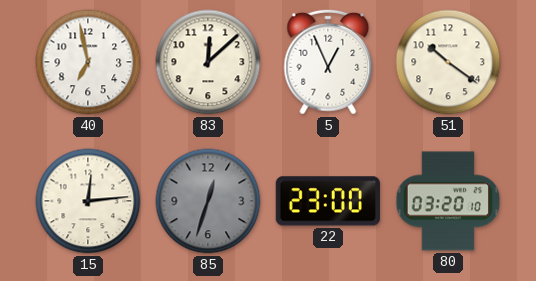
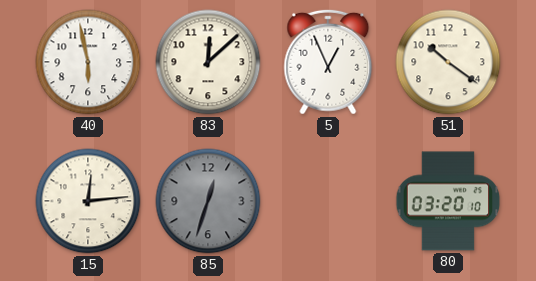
40: 6:58 -> 5:58 (88, 62)
22: 23:00 -> none (328, 201)
